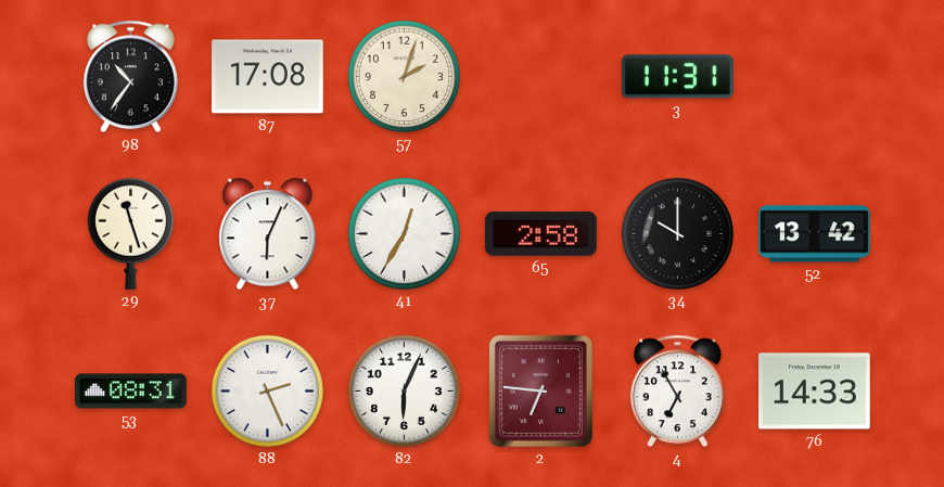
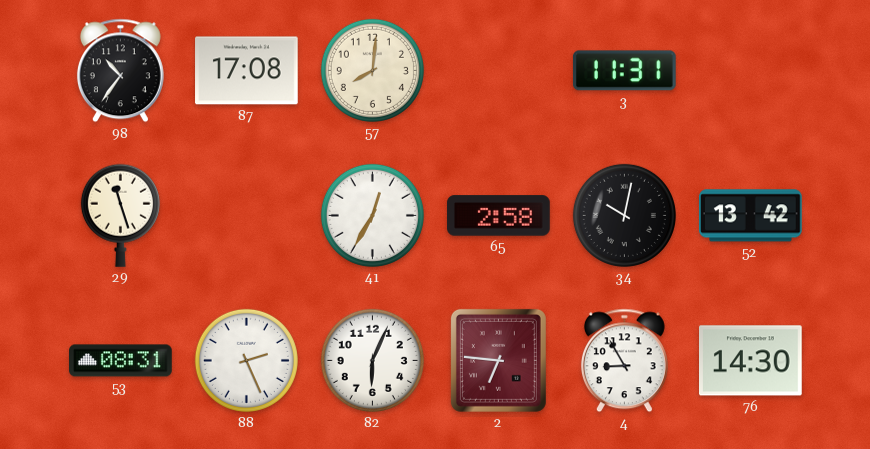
57: 2:03 -> 8:01 (372, 70)
37: 6:04 -> none (268, 234)
34: 10:00 -> 10:02 (624, 215)
4: 6:55 -> 8:55 (624, 361)
76: 14:33 -> 14:30 (751, 361)
